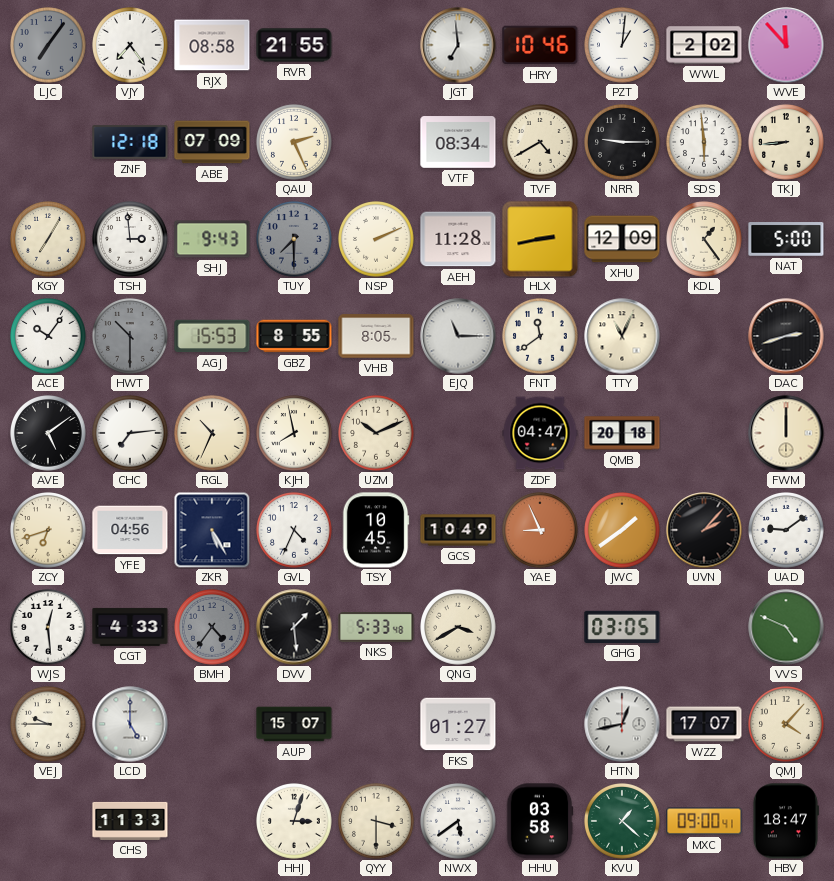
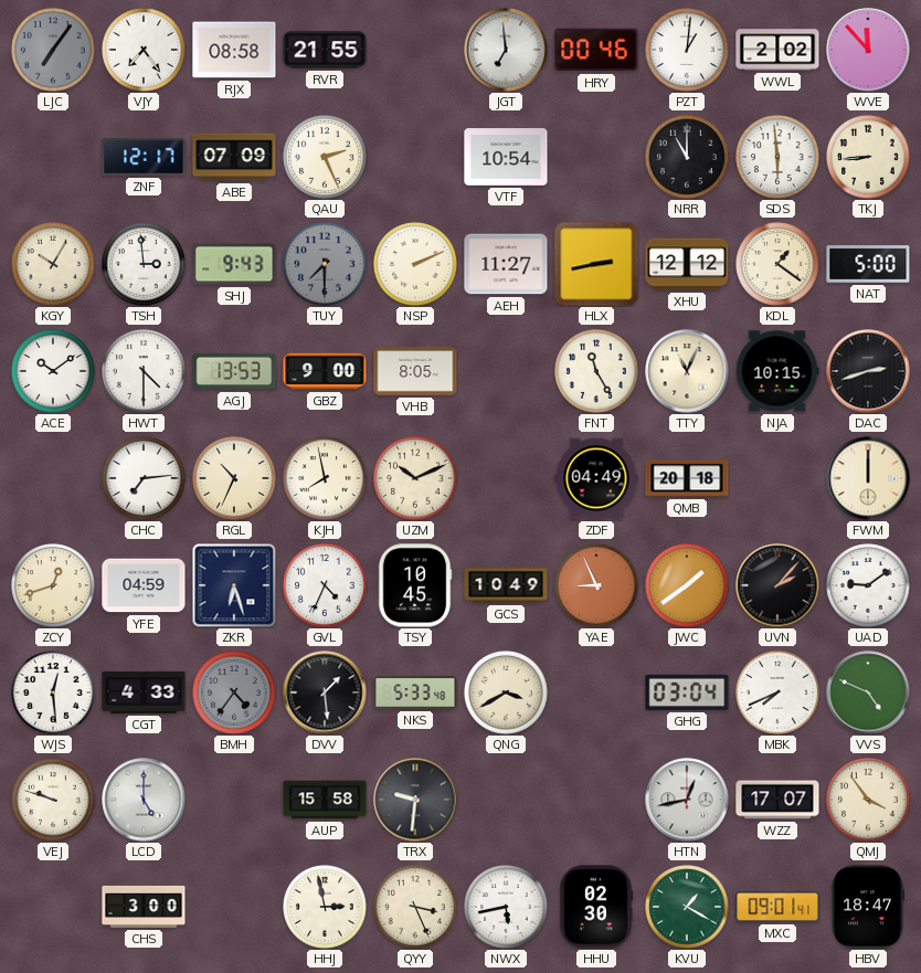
HRY: 10:46 -> 00:46 (596, 50)
ZNF: 12:18 -> 12:17 (144, 157)
VTF: 08:34 -> 10:54 (506, 157)
TVF: 4:40 -> none (541, 143)
NRR: 9:15 -> 11:00 (688, 158)
KGY: 7:05 -> 10:05 (54, 265)
AEH: 11:28 -> 11:27 (506, 264)
XHU: 12:09 -> 12:12 (687, 264)
KDL: 1:24 -> 1:21 (779, 265)
ACE: 10:06 -> 10:09 (54, 372)
HWT: 10:30 -> 4:30 (145, 372)
HWT dial: grey -> white (145, 372)
AGJ: 15:53 -> 13:53 (234, 371)
GBZ: 8:55 -> 9:00 (325, 371)
EJQ: 11:15 -> none (458, 336)
FNT: 11:39 -> 11:25 (597, 372)
NJA: none -> 10:15 (777, 371)
AVE: 5:09 -> none (49, 434)
ZDF: 04:47 -> 04:49 (596, 478)
ZCY: 6:42 -> 12:42 (54, 586)
YFE: 04:56 -> 04:59 (144, 585)
ZKR: 5:25 -> 6:27 (234, 585)
GHG: 03:05 -> 03:04 (687, 692)
MBK: none -> 7:41 (779, 694)
VEJ: 9:45 -> 9:48 (54, 801)
AUP: 15:07 -> 15:58 (325, 800)
TRX: none -> 9:31 (415, 800)
FKS: 01:27 -> none (458, 724)
QMJ: 4:07 -> 3:54 (869, 801)
CHS: 11:33 -> 3:00 (144, 907)
HHJ: 3:03 -> 2:58 (326, 908)
QYY: 3:30 -> 3:26 (416, 908)
NWX: 5:39 -> 5:43 (507, 908)
HHU: 03:58 -> 02:30 (596, 907)
KVU: 1:22 -> 1:20 (688, 908)
MXC: 09:00 -> 09:01 (777, 907)
